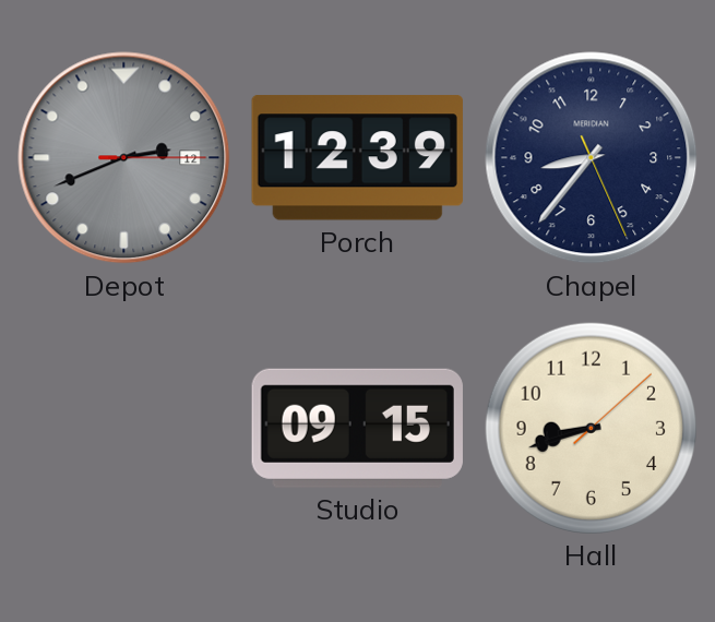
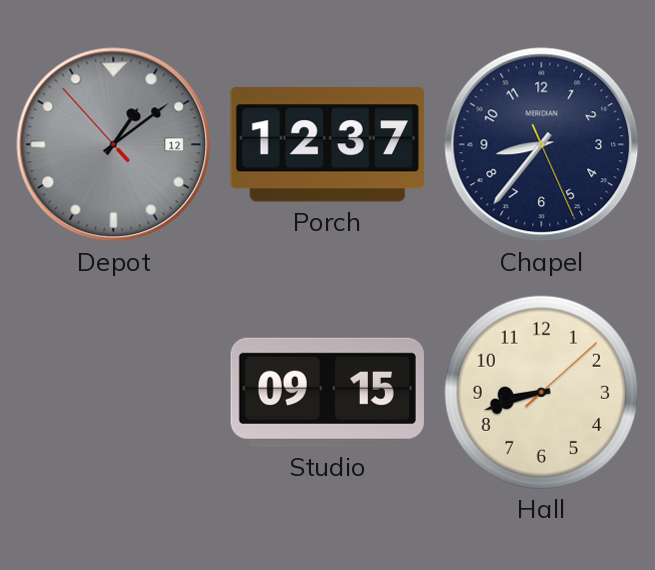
Depot: 2:41 -> 1:08 (114, 145)
Porch: 12:39 -> 12:37 (327, 145)
